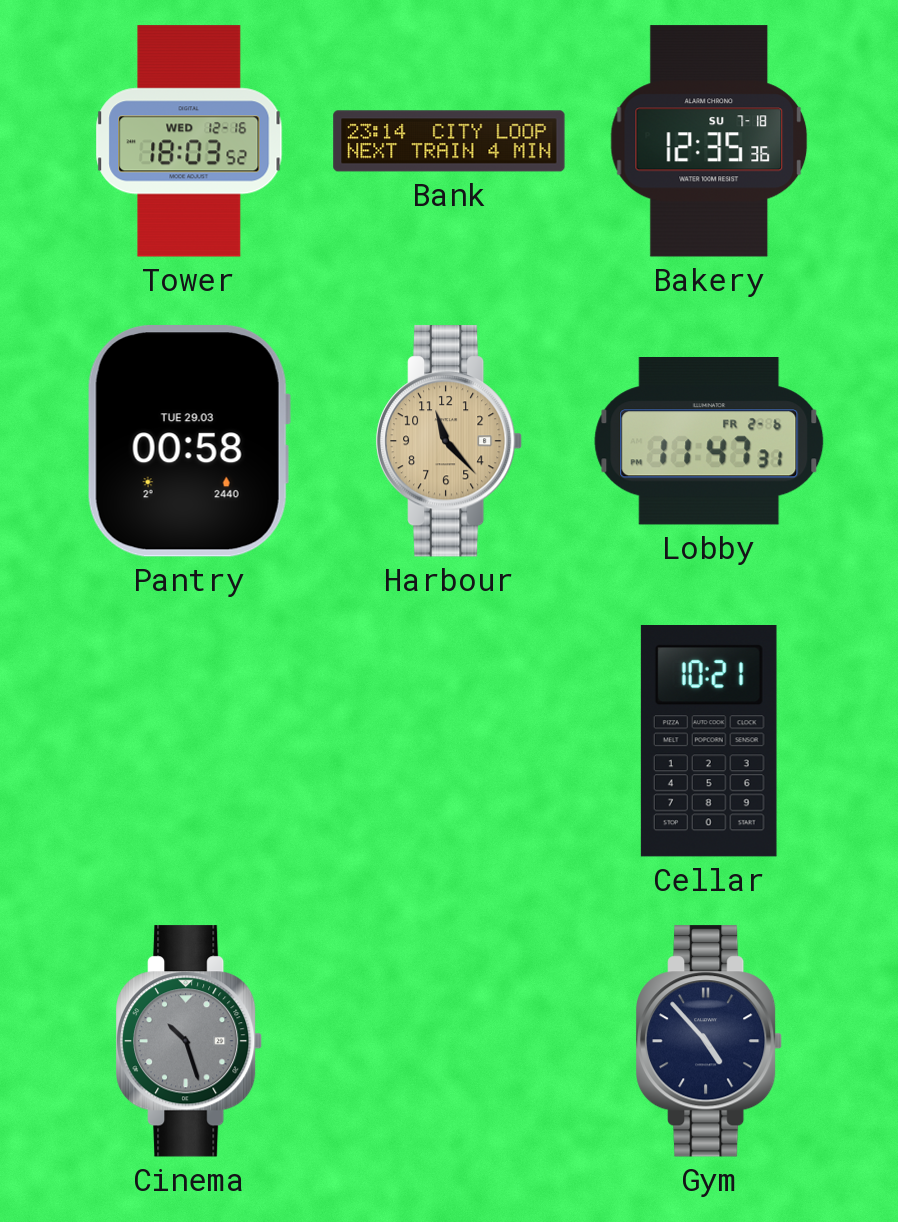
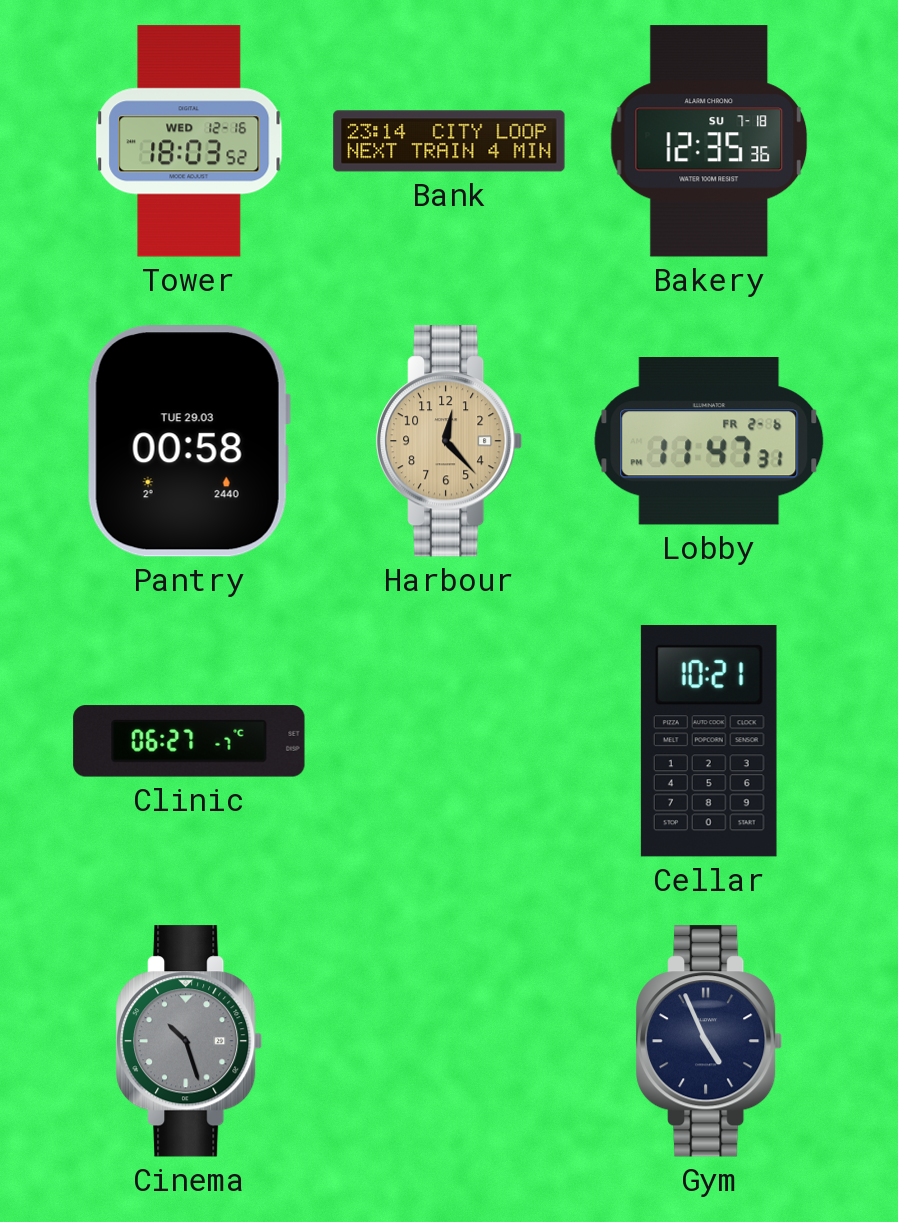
Harbour: 11:23 -> 12:23 (450, 441)
Clinic: none -> 06:27 (189, 741)
Gym: 4:53 -> 4:56 (710, 1041)
